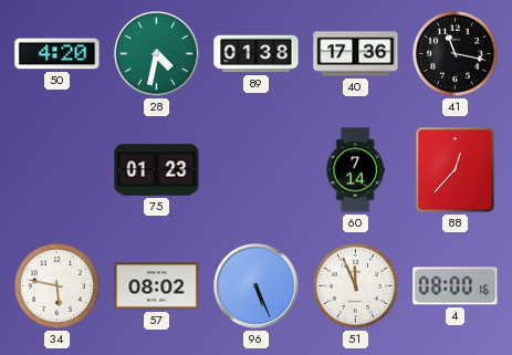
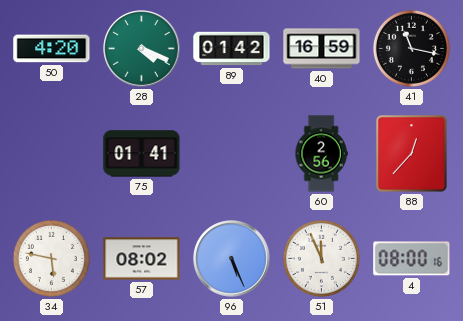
28: 4:32 -> 4:19 (142, 49)
89: 01:38 -> 01:42 (232, 49)
40: 17:36 -> 16:59 (322, 49)
75: 01:23 -> 01:41 (142, 154)
60: 7:14 -> 2:56 (321, 154)
